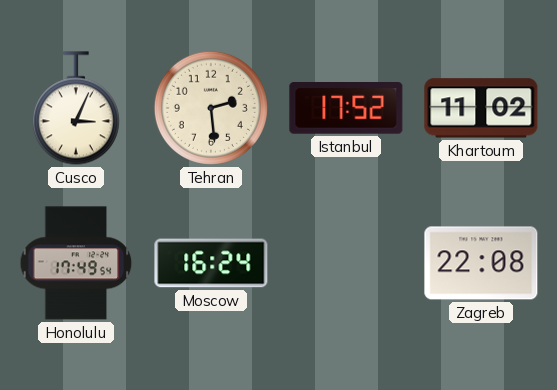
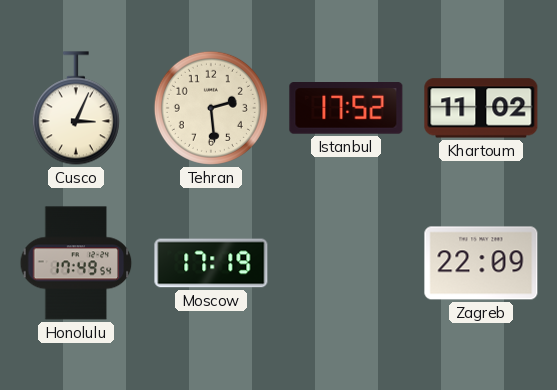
Moscow: 16:24 -> 17:19 (211, 263)
Zagreb: 22:08 -> 22:09 (481, 263)
